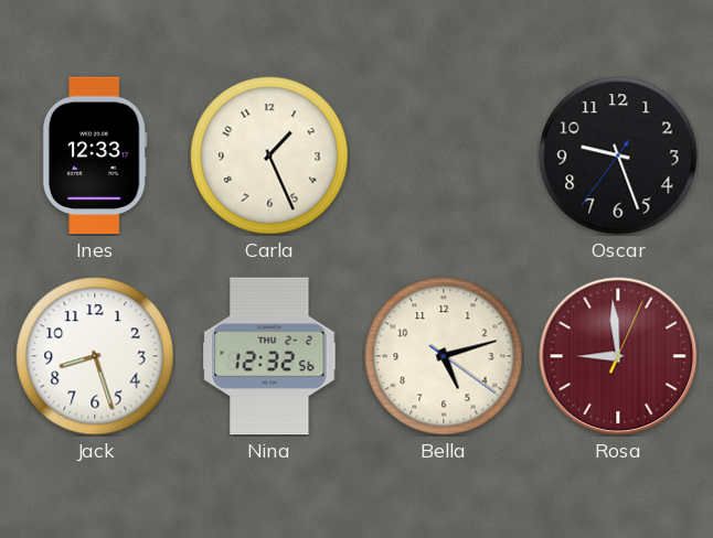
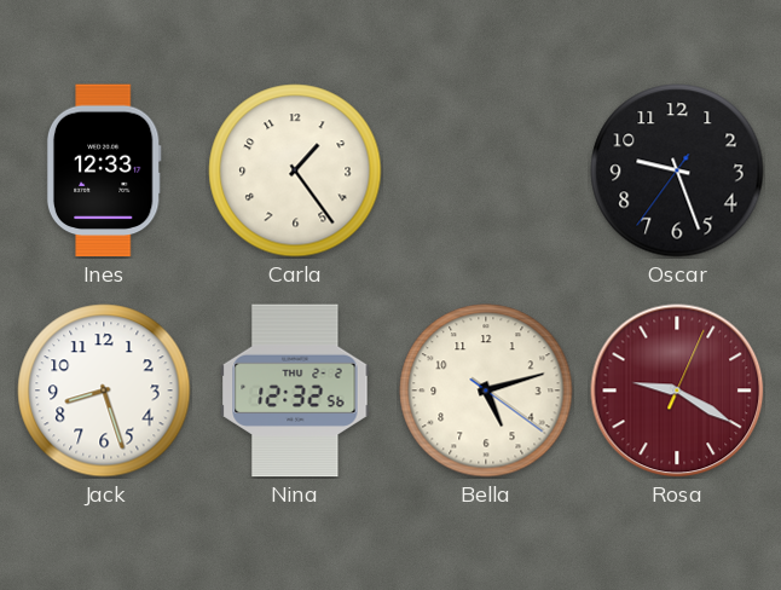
Carla: 1:26 -> 1:24 (295, 170)
Rosa: 8:59 -> 9:20 (677, 391)
